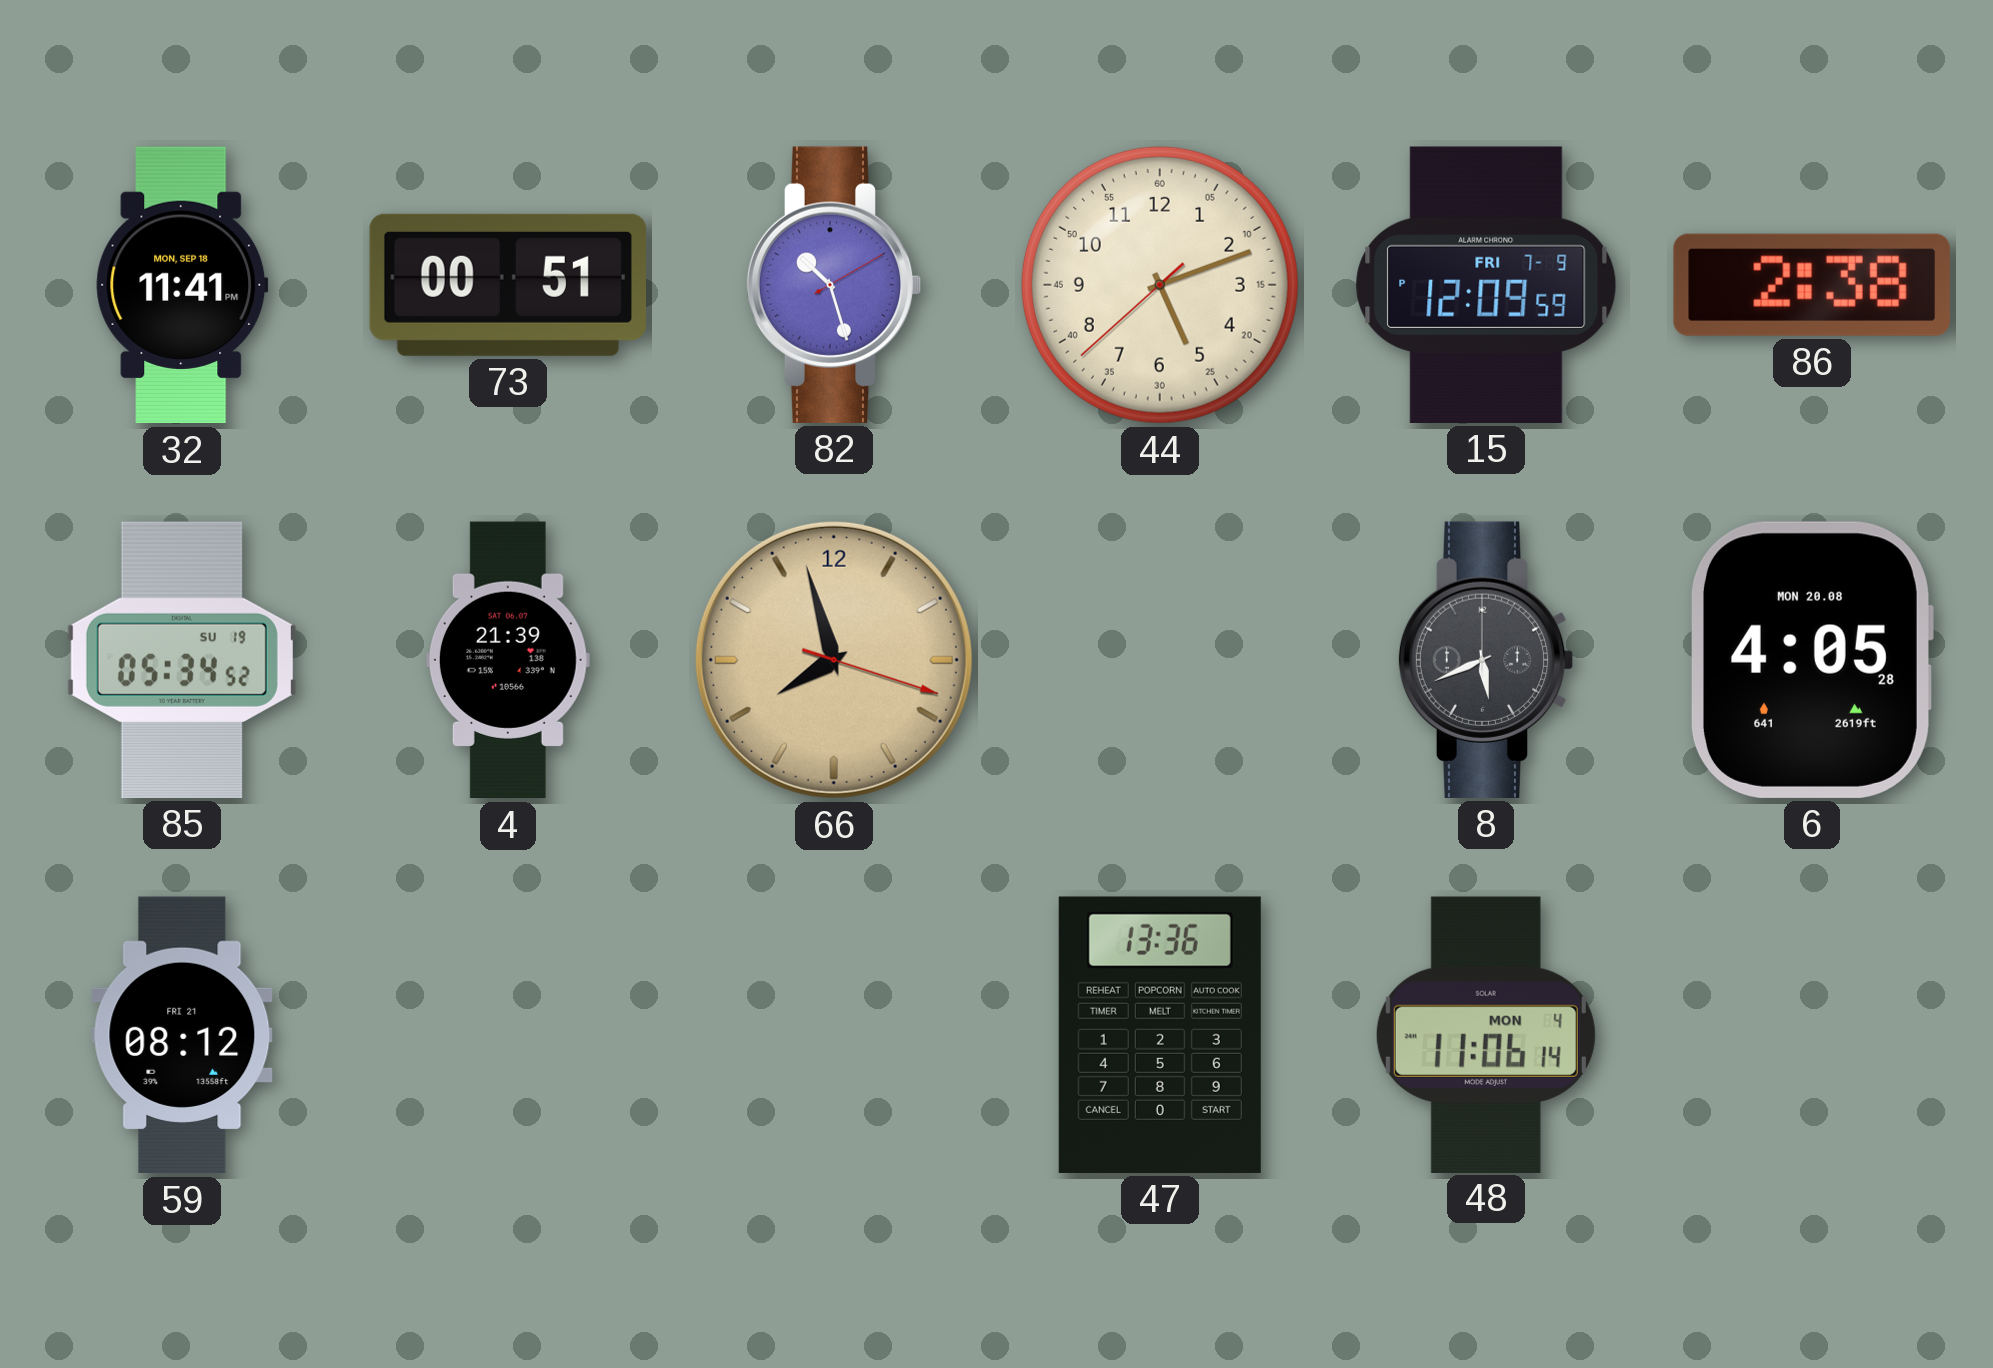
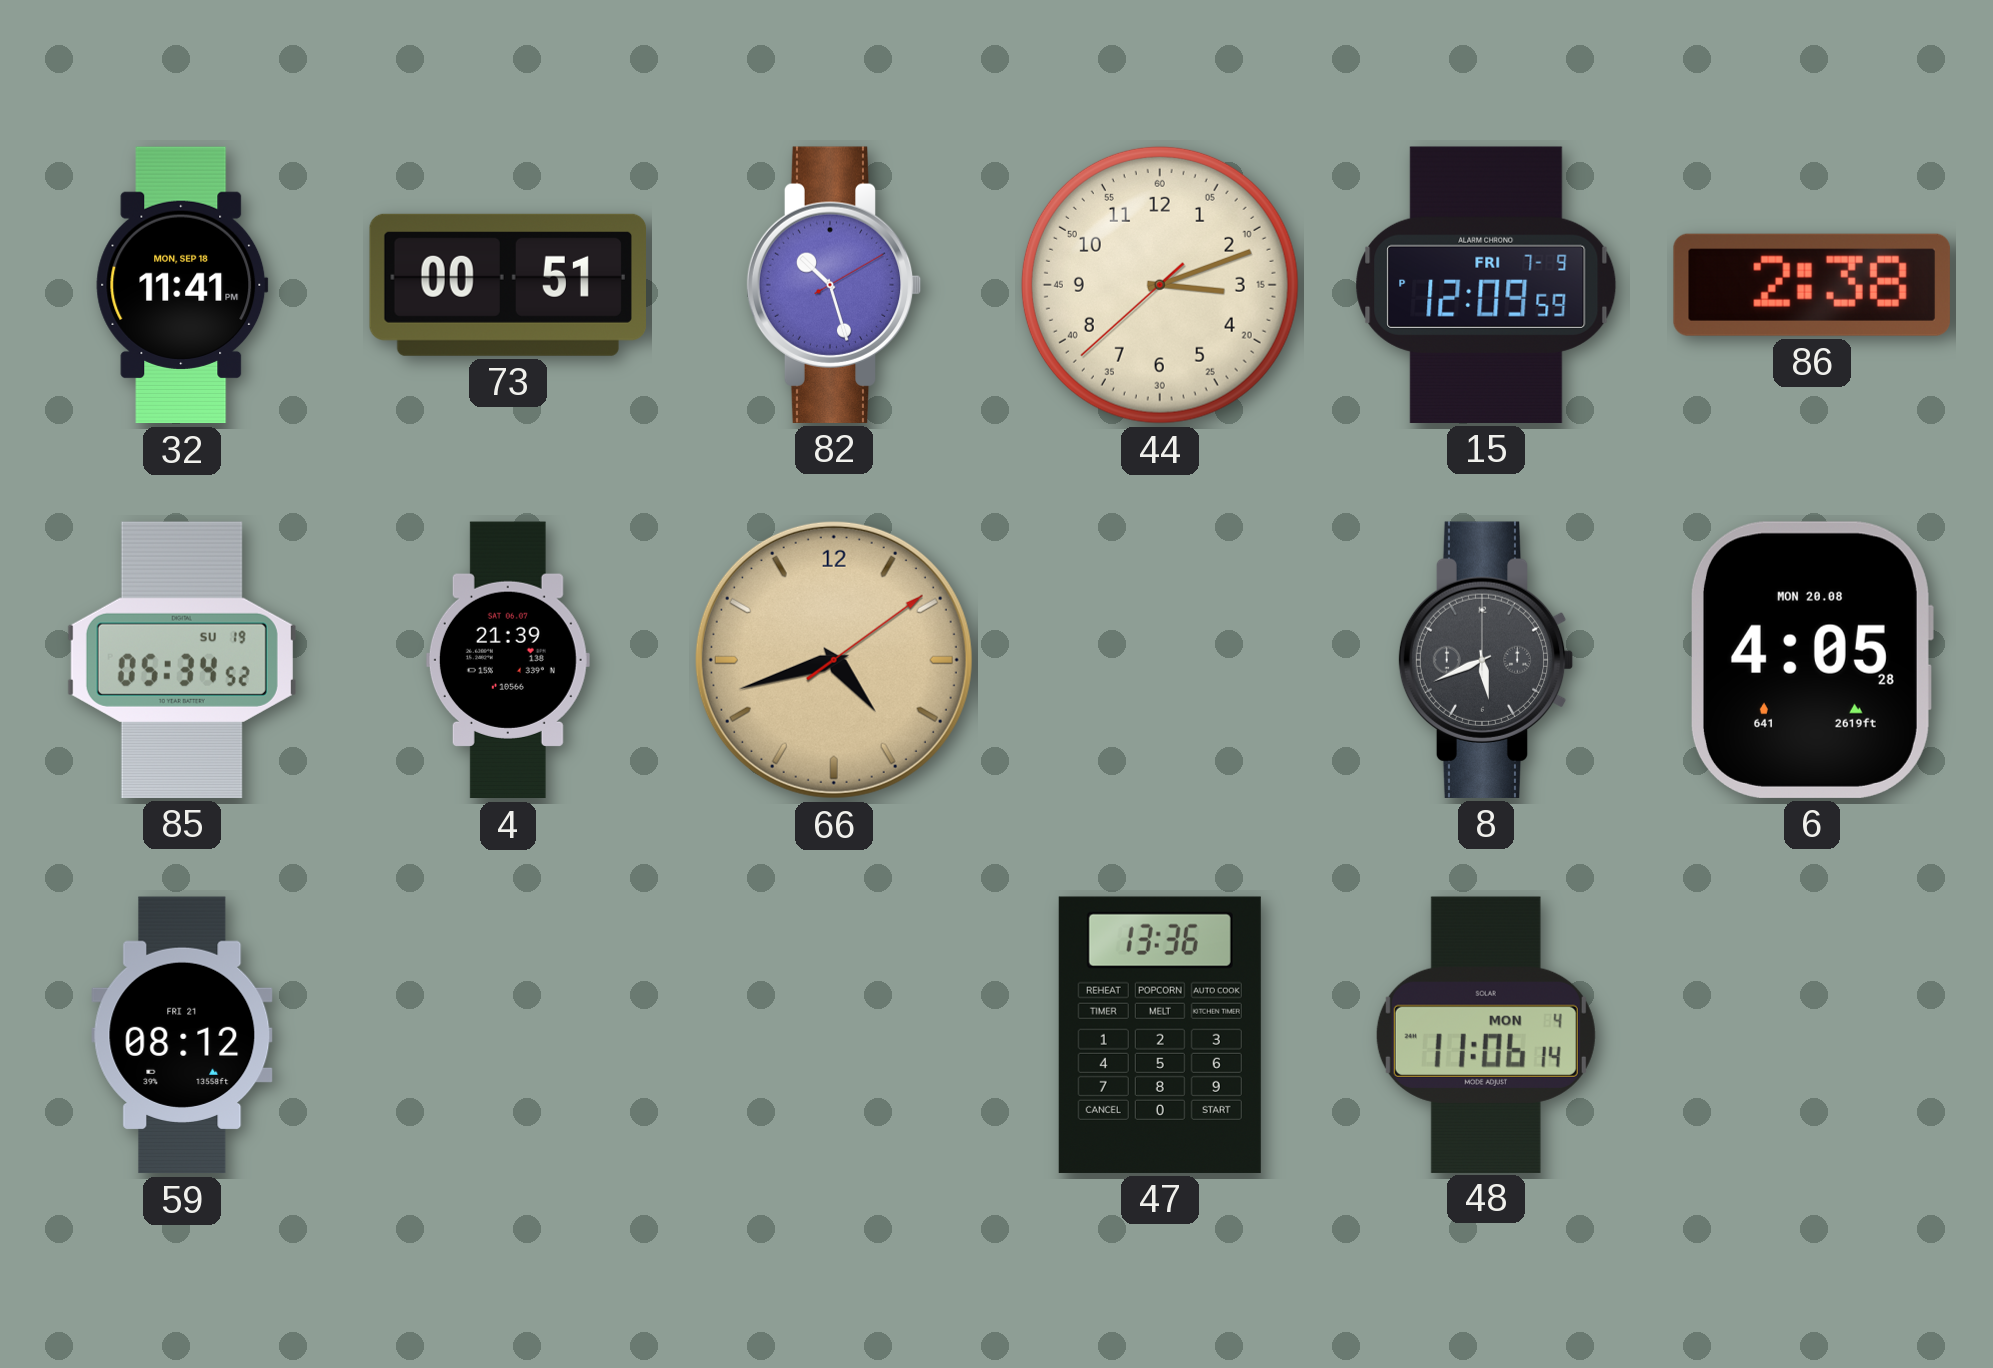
44: 5:11 -> 3:11 (1160, 285)
66: 7:57 -> 4:42 (834, 660)
